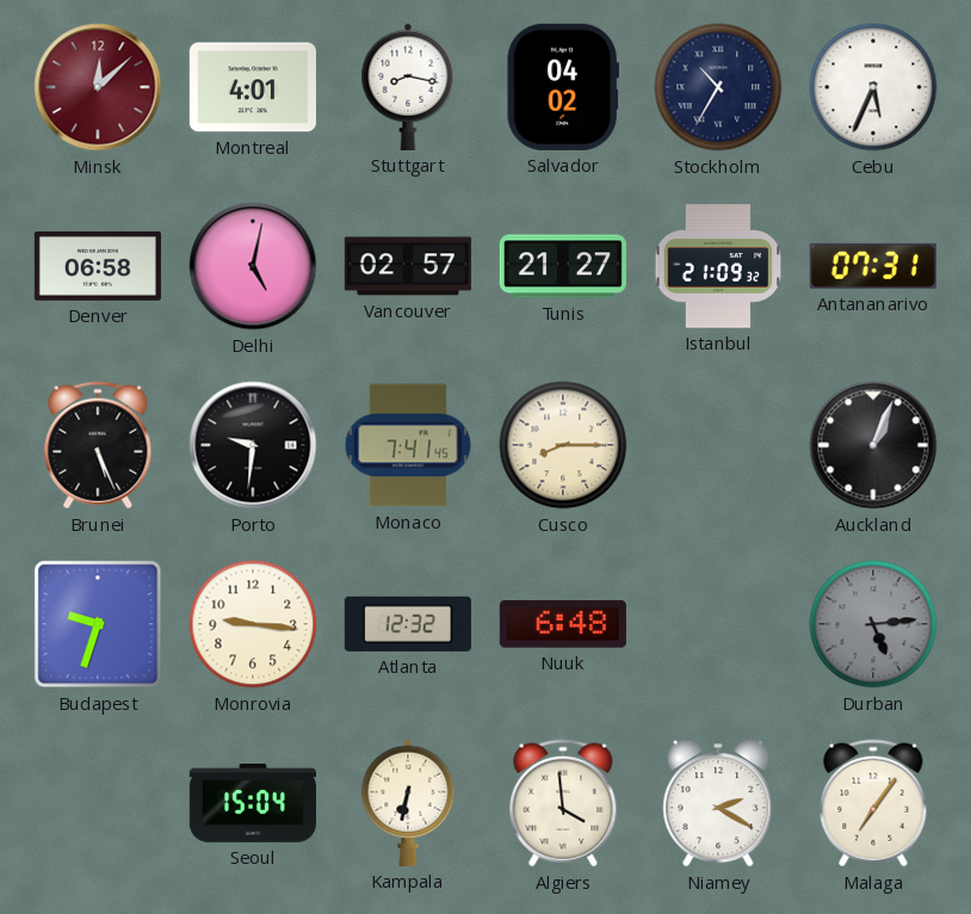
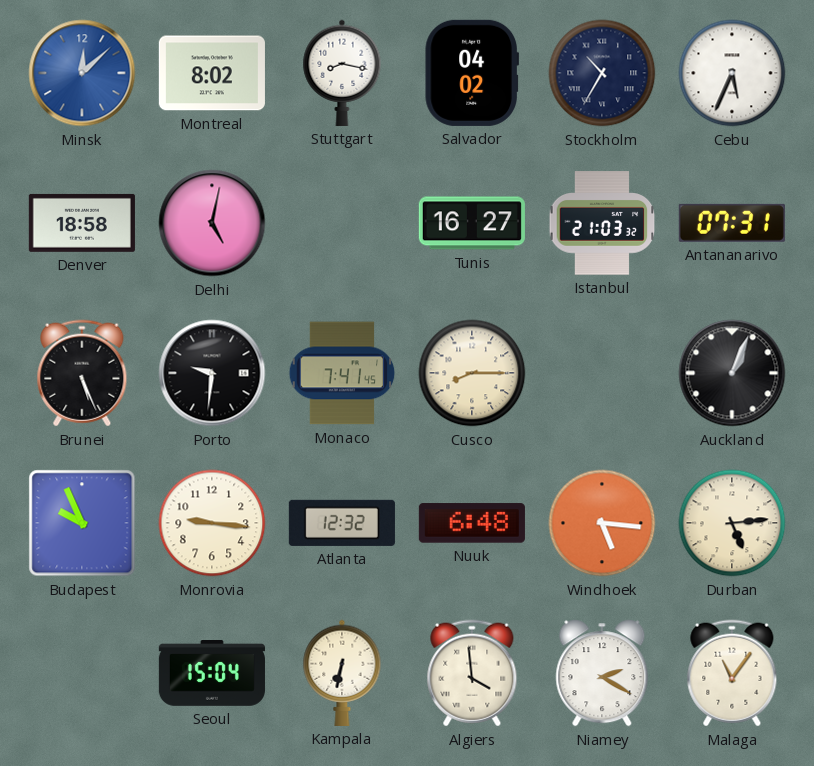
Minsk dial: burgundy -> blue (82, 73)
Montreal: 4:01 -> 8:02 (212, 73)
Denver: 06:58 -> 18:58 (82, 223)
Vancouver: 02:57 -> none (408, 266)
Tunis: 21:27 -> 16:27 (472, 223)
Istanbul: 21:09 -> 21:03 (602, 223)
Budapest: 9:33 -> 9:56 (82, 523)
Windhoek: none -> 5:16 (602, 523)
Durban dial: grey -> cream (732, 523)
Malaga: 7:06 -> 11:06 (732, 673)
